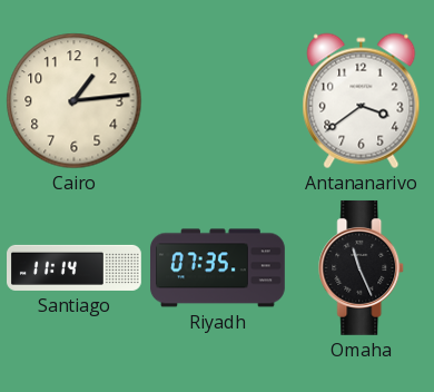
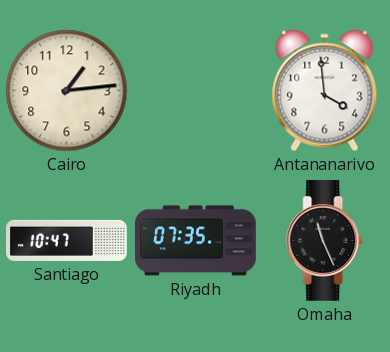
Antananarivo: 3:39 -> 3:59 (325, 91)
Santiago: 11:14 -> 10:47 (67, 240)
